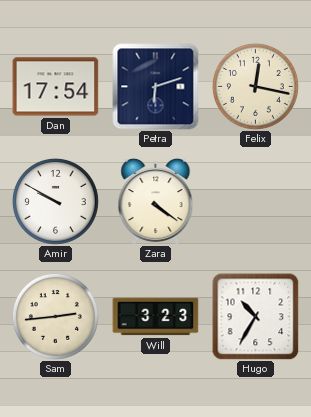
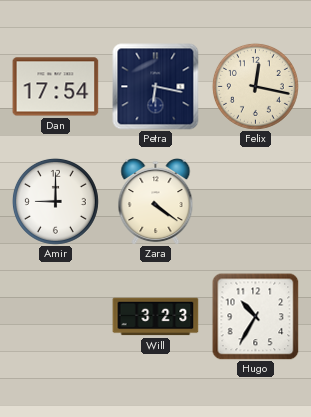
Petra: 6:12 -> 6:17 (156, 87)
Amir: 9:50 -> 9:00 (55, 201)
Sam: 2:44 -> none (55, 316)
